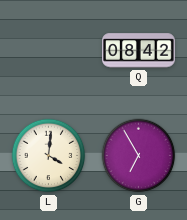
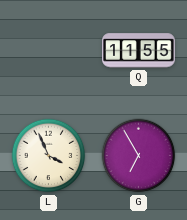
Q: 08:42 -> 11:55 (139, 51)
L: 4:01 -> 3:56 (49, 156)
